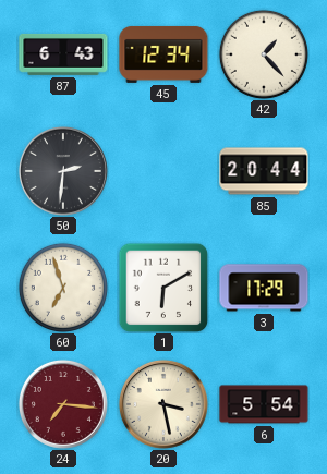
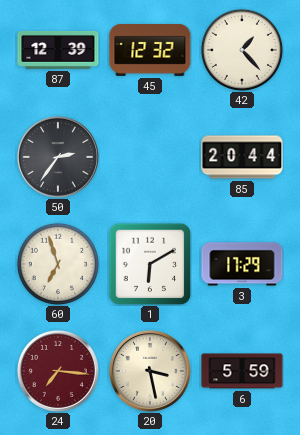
87: 6:43 -> 12:39 (58, 50)
45: 12:34 -> 12:32 (150, 50)
50: 2:31 -> 2:36 (58, 157)
6: 5:54 -> 5:59 (242, 371)
